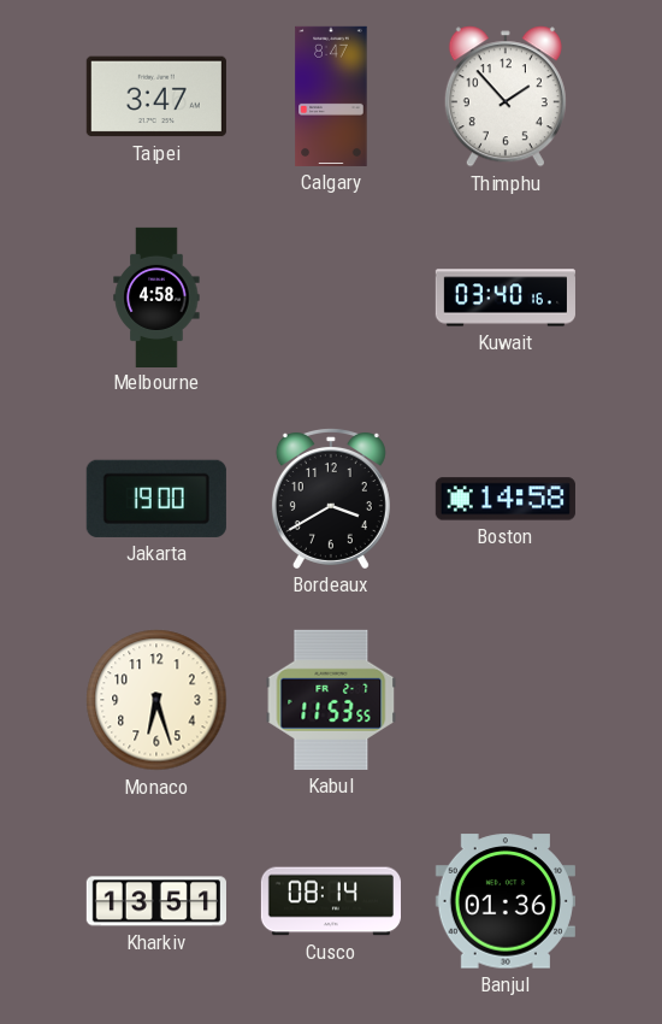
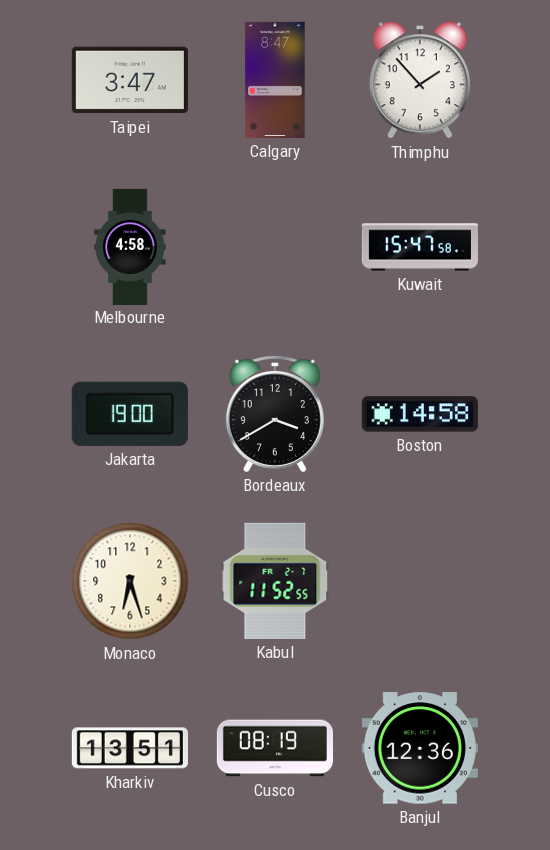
Kuwait: 03:40 -> 15:47 (420, 247)
Kabul: 11:53 -> 11:52 (275, 581)
Cusco: 08:14 -> 08:19 (274, 748)
Banjul: 01:36 -> 12:36 (420, 748)
